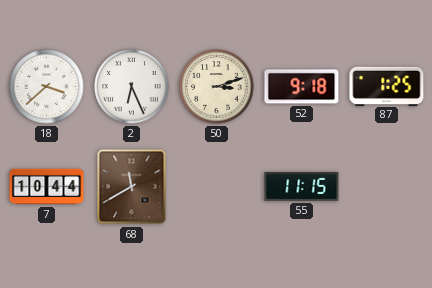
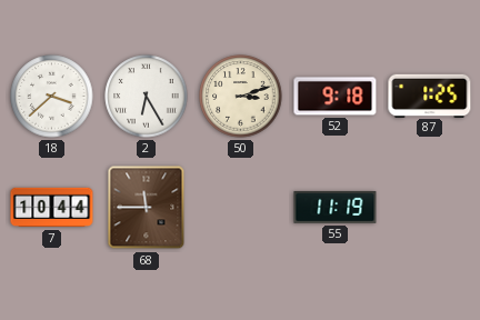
2: 6:26 -> 6:25 (147, 97)
68: 11:40 -> 11:45 (147, 208)
55: 11:15 -> 11:19 (336, 207)
